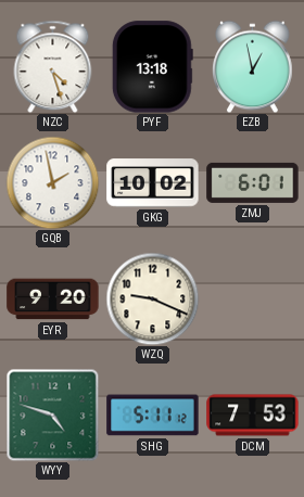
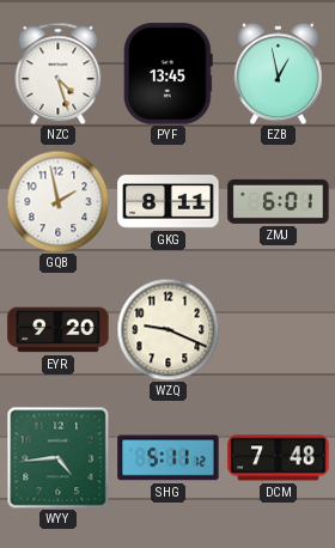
PYF: 13:18 -> 13:45 (167, 74)
GKG: 10:02 -> 8:11 (169, 202)
WYY: 4:48 -> 4:44 (57, 457)
DCM: 7:53 -> 7:48 (279, 458)
